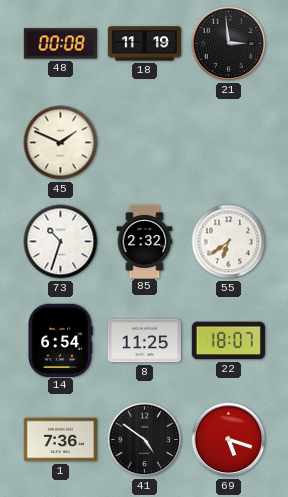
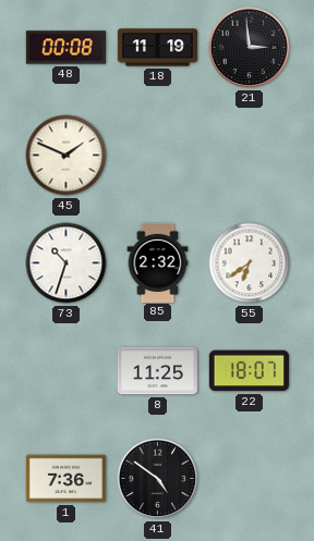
14: 6:54 -> none (60, 340)
69: 5:18 -> none (229, 440)
